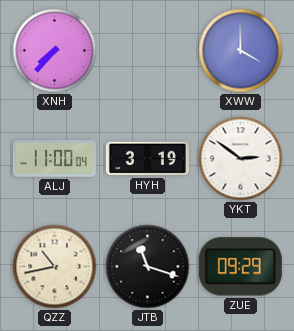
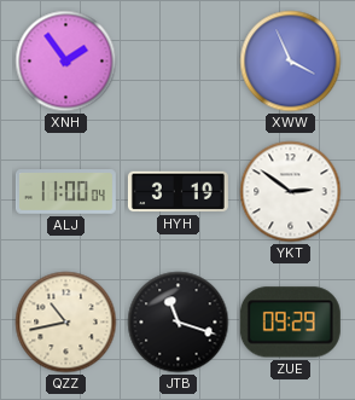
XNH: 7:37 -> 1:54 (66, 62)
XWW: 4:00 -> 3:56 (291, 62)
